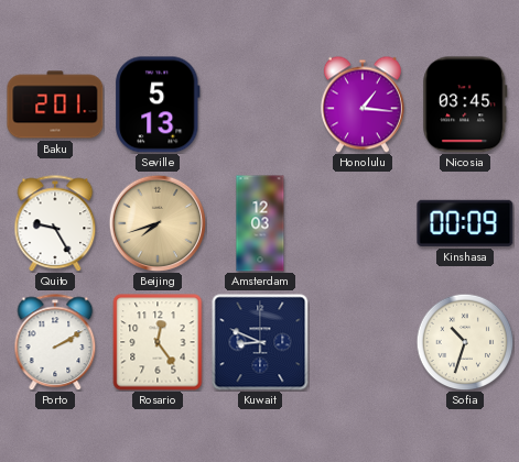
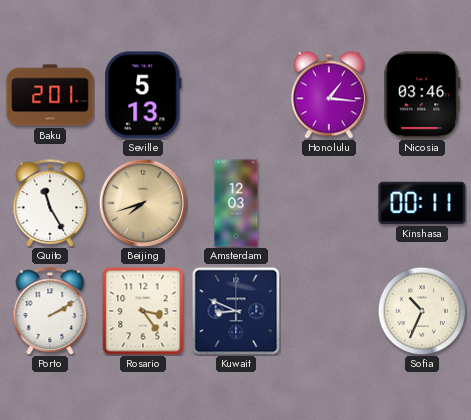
Nicosia: 03:45 -> 03:46 (422, 95)
Quito: 9:25 -> 11:25 (50, 203)
Kinshasa: 00:09 -> 00:11 (422, 203)
Rosario: 12:24 -> 3:24 (143, 311)
Sofia: 10:33 -> 10:34 (422, 311)
